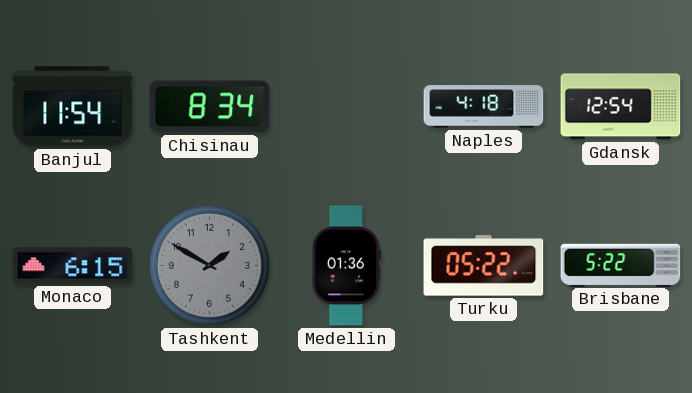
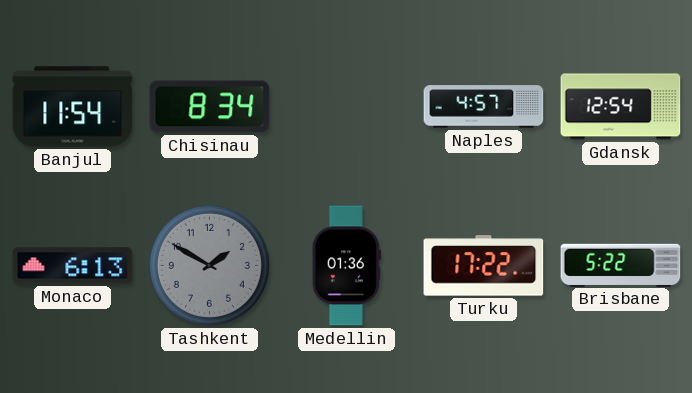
Naples: 4:18 -> 4:57 (484, 107)
Monaco: 6:15 -> 6:13 (73, 266)
Turku: 05:22 -> 17:22 (484, 266)
